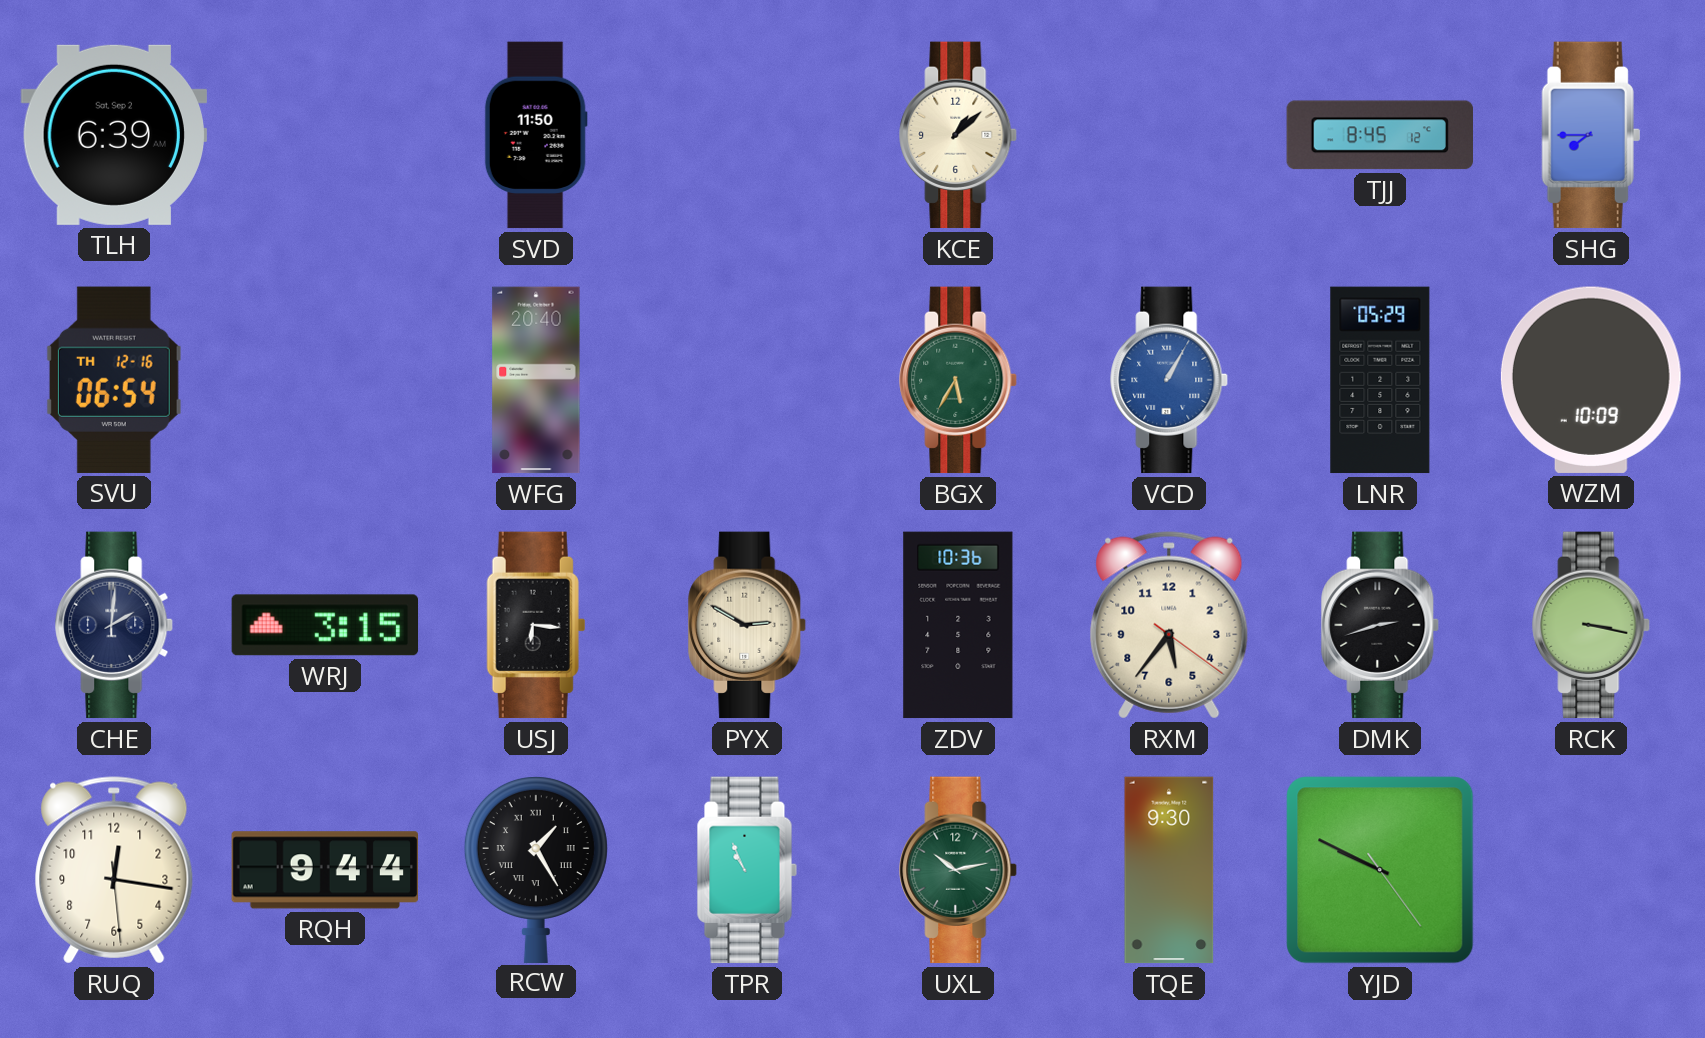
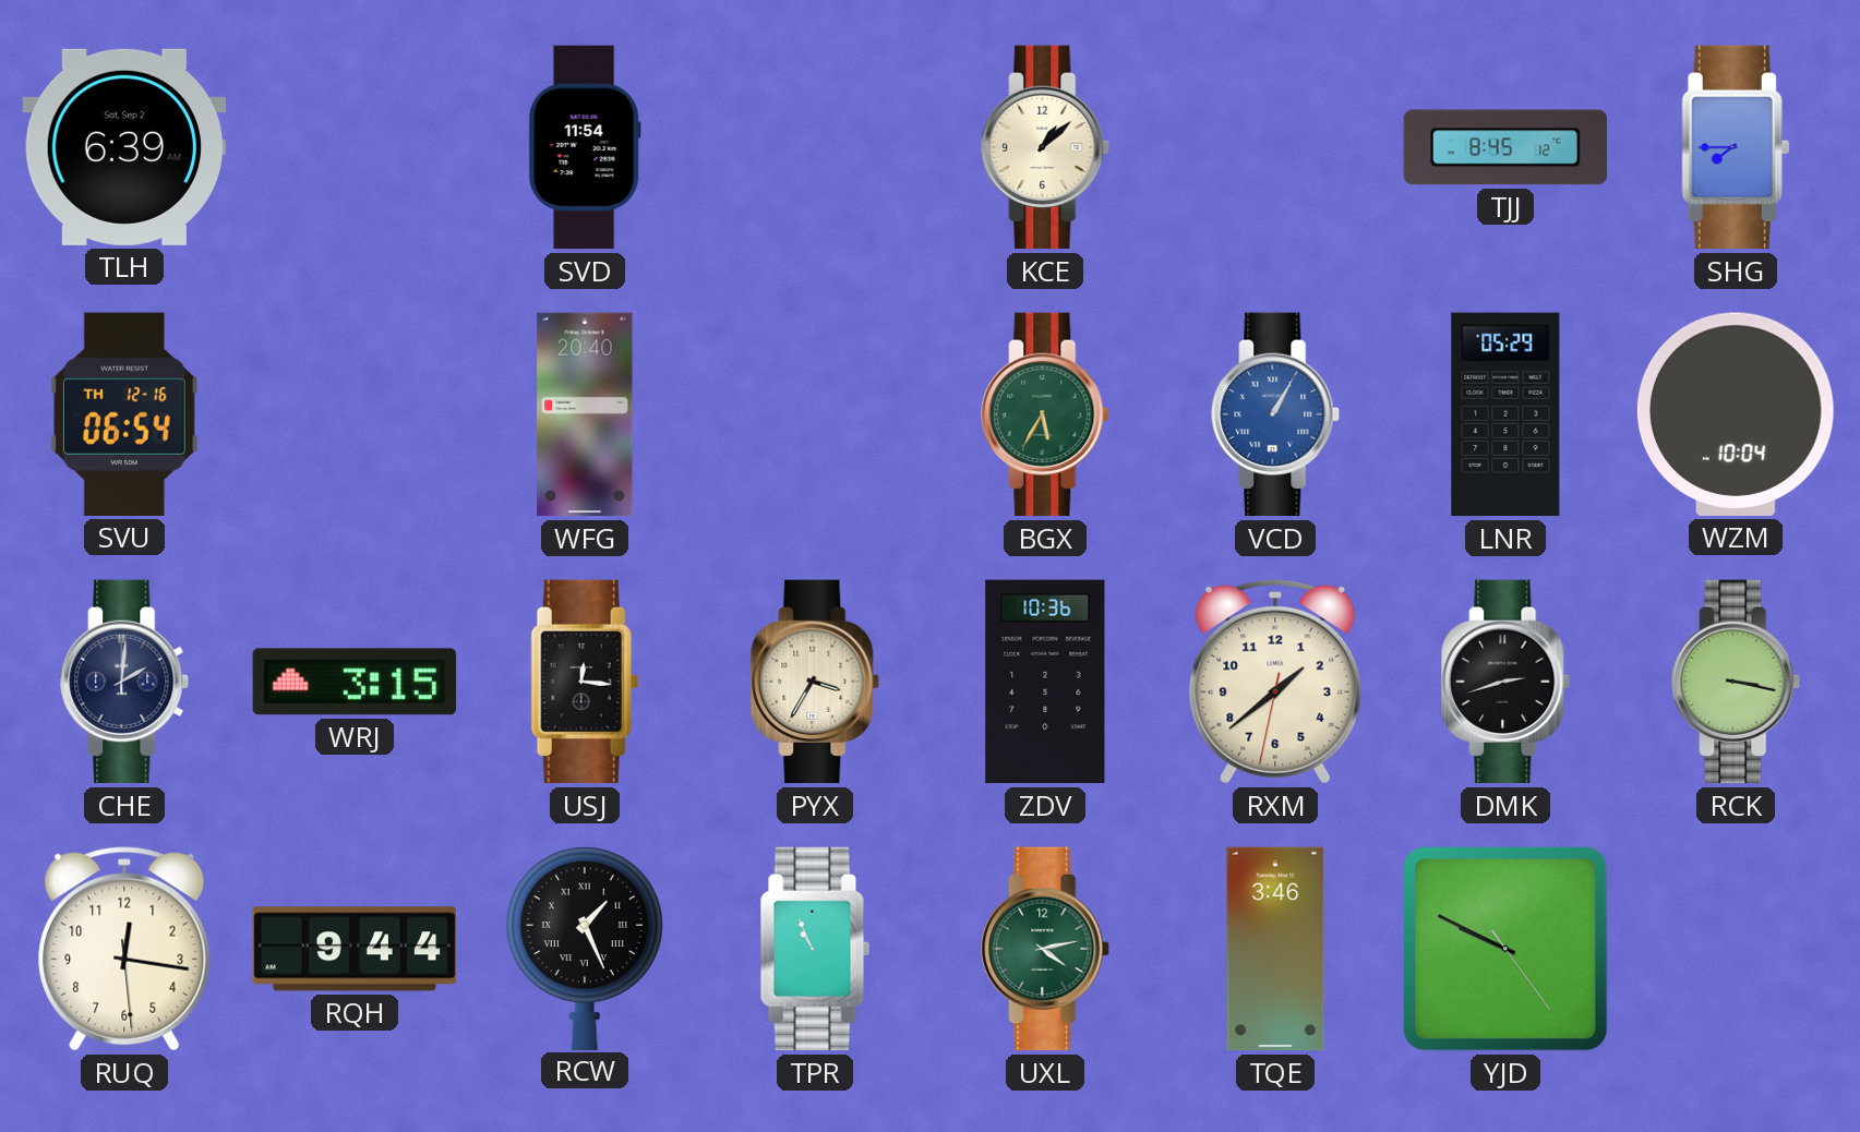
SVD: 11:50 -> 11:54 (585, 147)
WZM: 10:09 -> 10:04 (1736, 414)
USJ: 6:16 -> 12:16 (585, 682)
PYX: 2:50 -> 3:35 (816, 682)
RXM: 5:36 -> 1:38 (1275, 682)
RCW: 1:25 -> 1:26 (585, 949)
UXL: 10:13 -> 4:13 (1046, 949)
TQE: 9:30 -> 3:46 (1275, 949)
